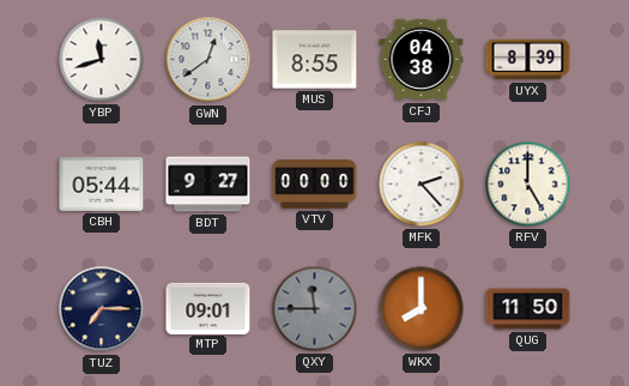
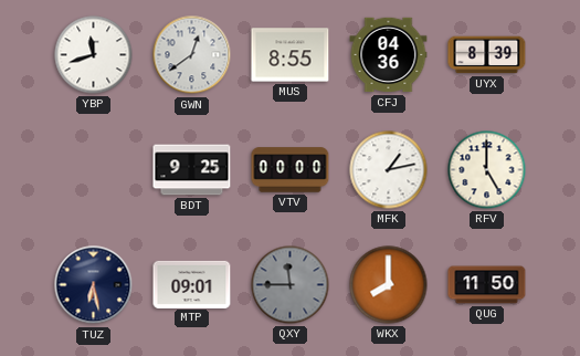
CFJ: 04:38 -> 04:36 (389, 55)
CBH: 05:44 -> none (102, 185)
BDT: 9:27 -> 9:25 (192, 170)
MFK: 2:23 -> 1:13 (389, 170)
TUZ: 7:15 -> 6:28 (94, 285)
